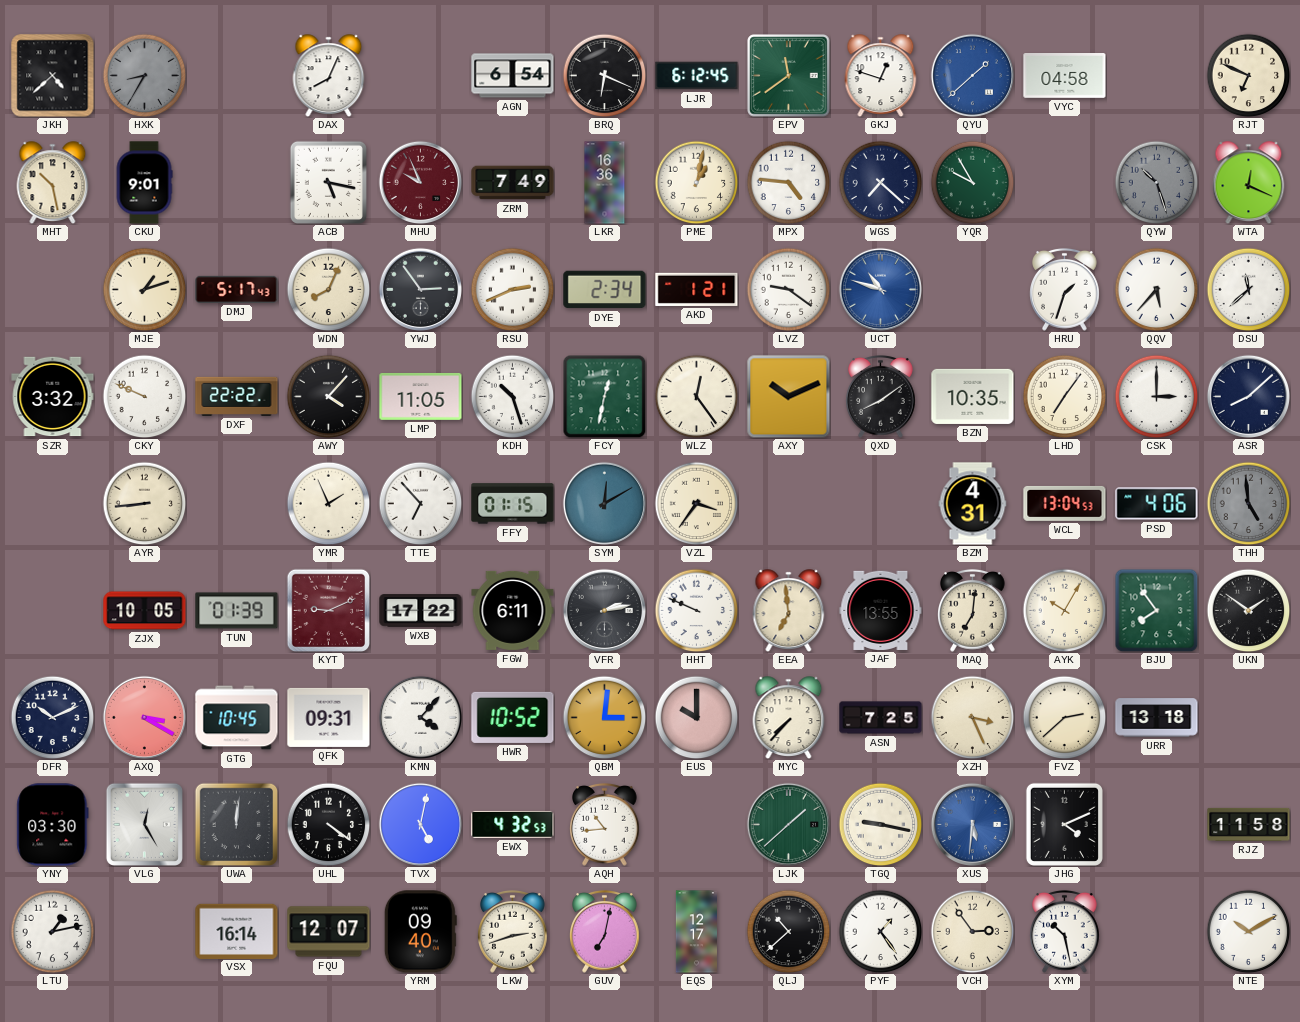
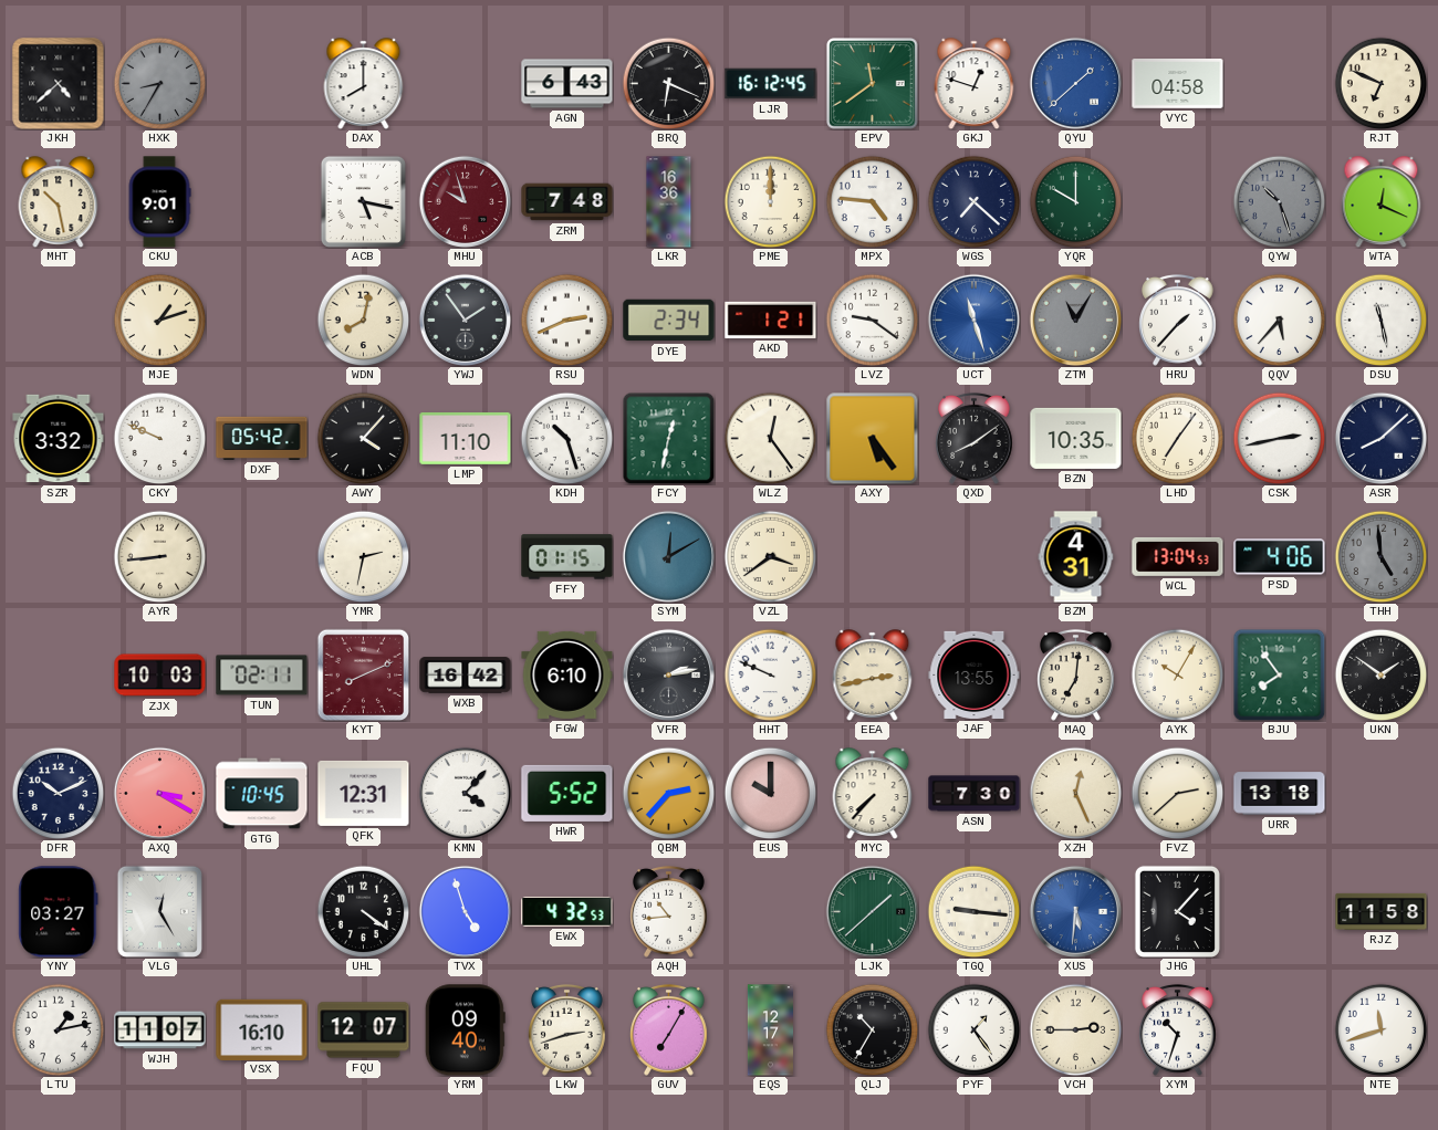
DAX: 8:04 -> 8:00 (364, 84)
AGN: 6:54 -> 6:43 (567, 84)
LJR: 6:12 -> 16:12 (771, 84)
MHU: 9:56 -> 9:57 (465, 201)
ZRM: 7:49 -> 7:48 (567, 202)
PME: 1:02 -> 12:00 (770, 201)
YQR: 9:55 -> 10:00 (1075, 201)
DMJ: 5:17 -> none (237, 289)
WDN: 8:04 -> 8:02 (363, 320)
YWJ: 2:54 -> 1:54 (465, 320)
UCT: 10:48 -> 11:27 (973, 320)
ZTM: none -> 11:05 (1075, 320)
HRU: 1:33 -> 1:37 (1178, 320)
DSU: 11:38 -> 11:28 (1380, 320)
DXF: 22:22 -> 05:42 (262, 438)
LMP: 11:05 -> 11:10 (466, 438)
AXY: 10:11 -> 5:24 (872, 438)
CSK: 3:00 -> 2:43 (1279, 438)
YMR: 1:56 -> 2:32 (363, 556)
TTE: 6:53 -> none (420, 503)
VZL: 3:36 -> 3:39 (770, 556)
ZJX: 10:05 -> 10:03 (160, 676)
TUN: 01:39 -> 02:11 (262, 676)
KYT: 9:11 -> 8:11 (363, 674)
WXB: 17:22 -> 16:42 (466, 676)
FGW: 6:11 -> 6:10 (567, 674)
EEA: 6:59 -> 2:43 (873, 676)
QFK: 09:31 -> 12:31 (364, 793)
HWR: 10:52 -> 5:52 (567, 793)
QBM: 3:01 -> 2:37 (668, 793)
ASN: 7:25 -> 7:30 (975, 794)
XZH: 3:26 -> 12:26 (1075, 793)
YNY: 03:30 -> 03:27 (59, 912)
UWA: 12:01 -> none (236, 824)
TVX: 5:02 -> 4:57 (465, 911)
TGQ: 9:17 -> 9:16 (973, 911)
JHG: 4:11 -> 4:07 (1177, 911)
WJH: none -> 11:07 (160, 1030)
VSX: 16:14 -> 16:10 (262, 1029)
GUV: 7:02 -> 7:05 (669, 1029)
QLJ: 10:38 -> 10:35 (872, 1029)
VCH: 2:54 -> 2:45 (1075, 1029)
XYM: 10:28 -> 10:33 (1178, 1029)
NTE: 10:10 -> 11:42 (1380, 1029)
